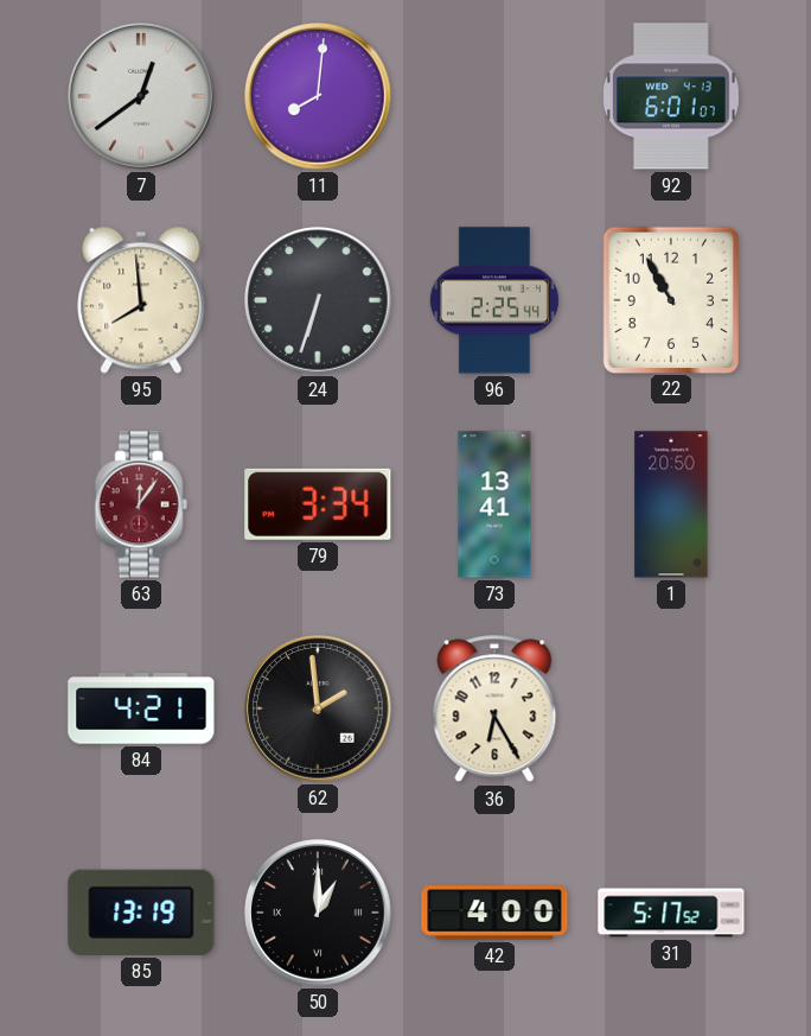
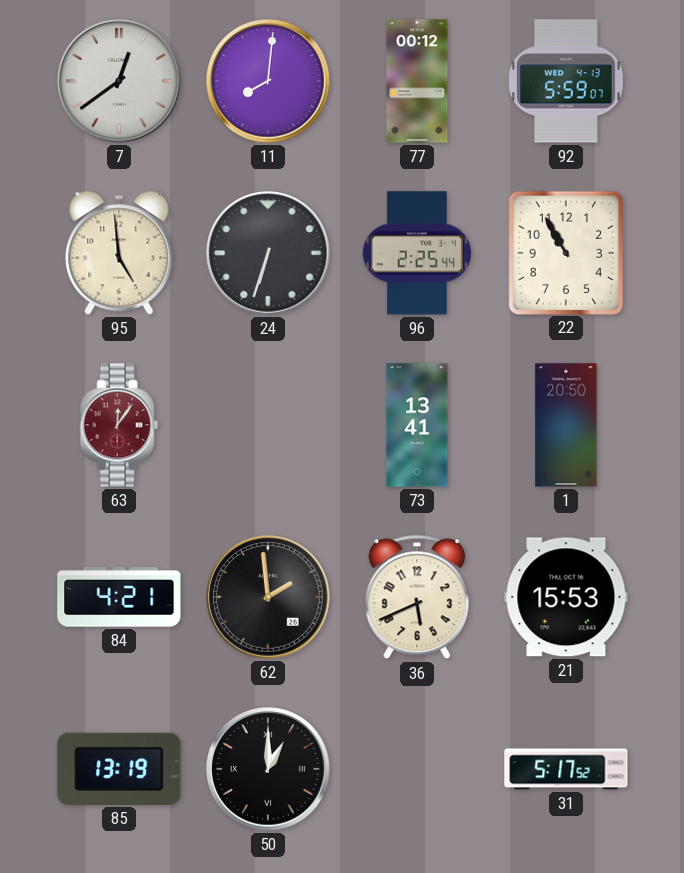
77: none -> 00:12 (417, 81)
92: 6:01 -> 5:59 (567, 81)
95: 7:59 -> 4:59 (119, 253)
79: 3:34 -> none (318, 504)
36: 6:25 -> 5:41 (417, 597)
21: none -> 15:53 (566, 597)
42: 4:00 -> none (494, 913)
